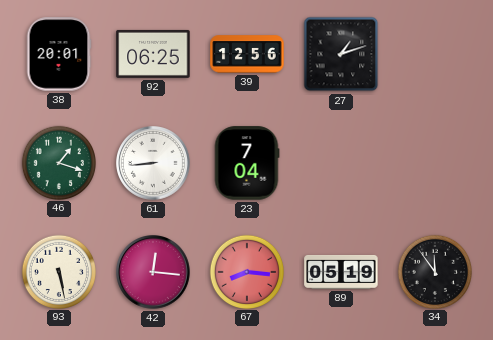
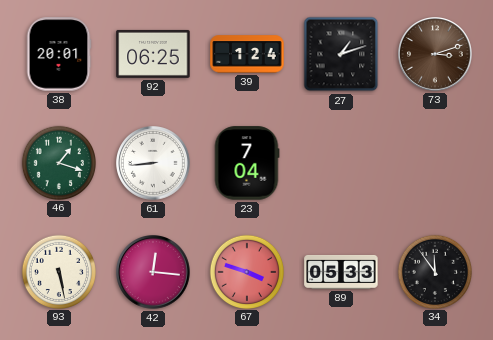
39: 12:56 -> 1:24 (247, 54)
73: none -> 3:12 (436, 55)
67: 8:16 -> 3:48 (246, 271)
89: 05:19 -> 05:33 (341, 272)
